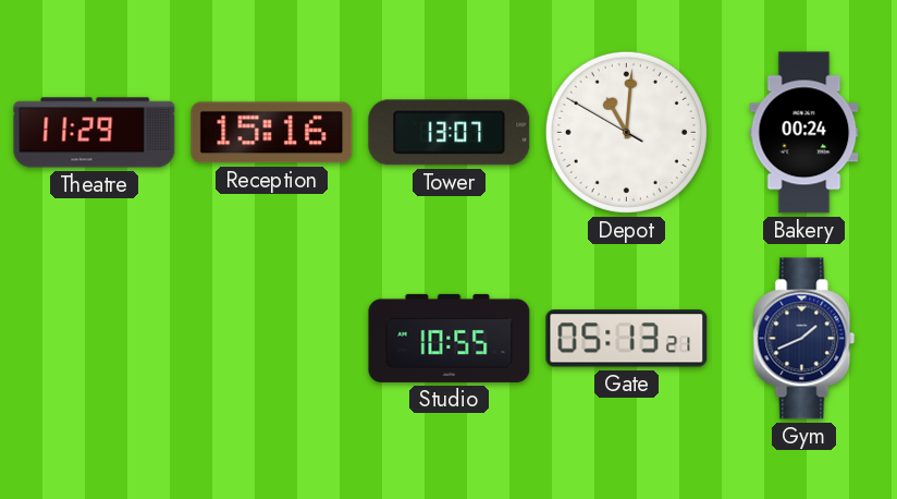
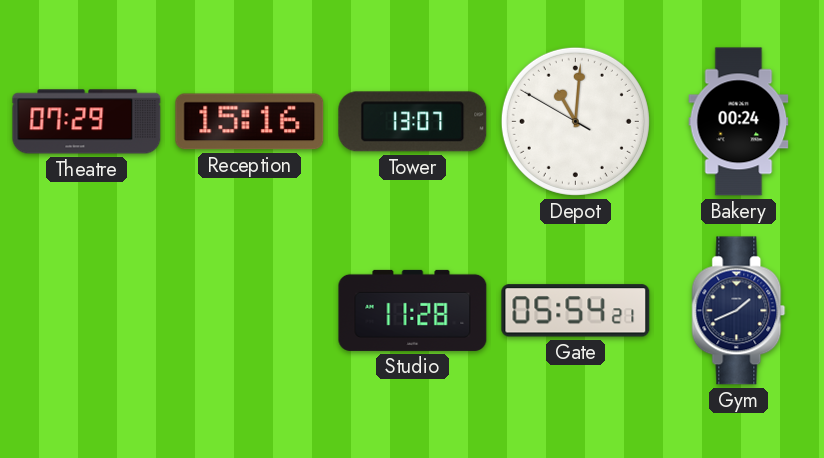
Theatre: 11:29 -> 07:29 (87, 122)
Studio: 10:55 -> 11:28 (413, 310)
Gate: 05:13 -> 05:54 (576, 311)
